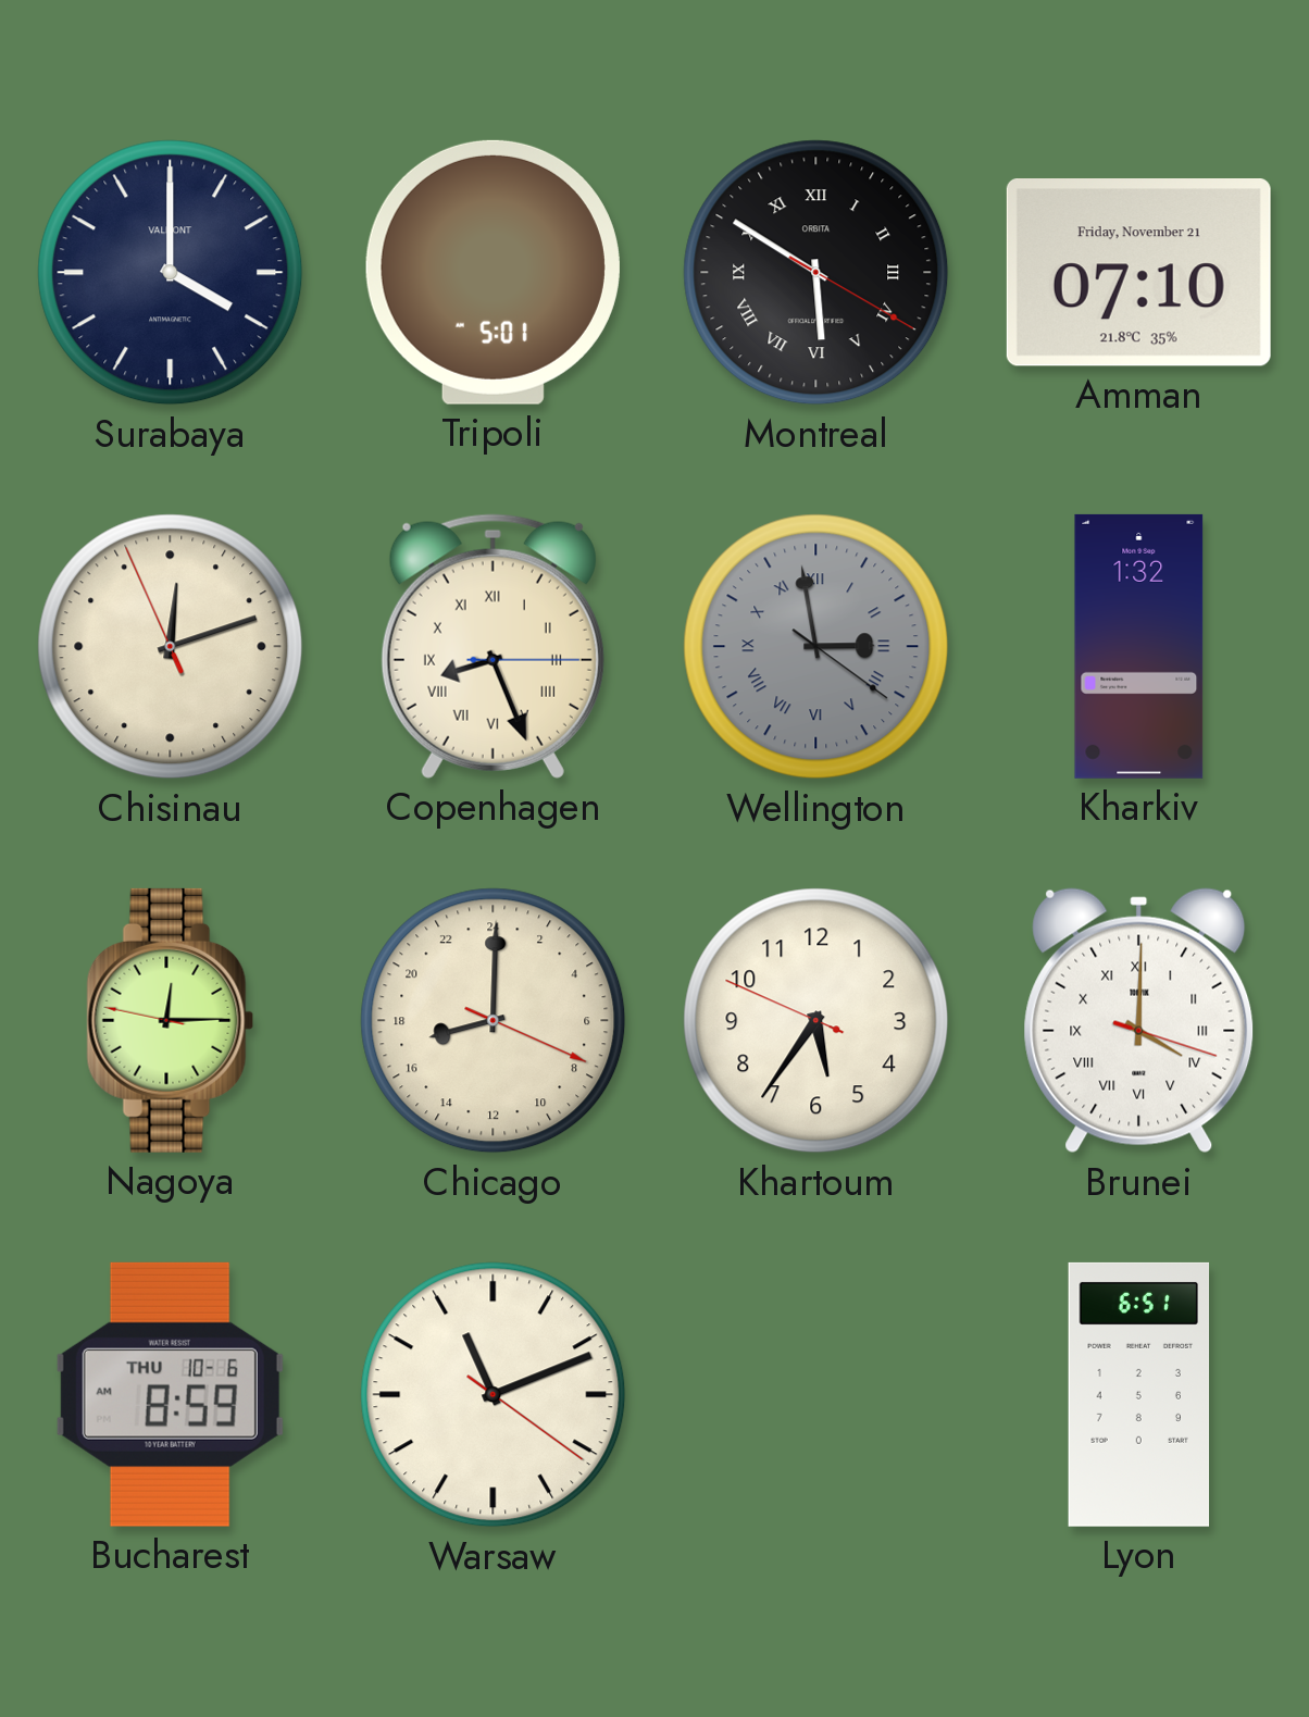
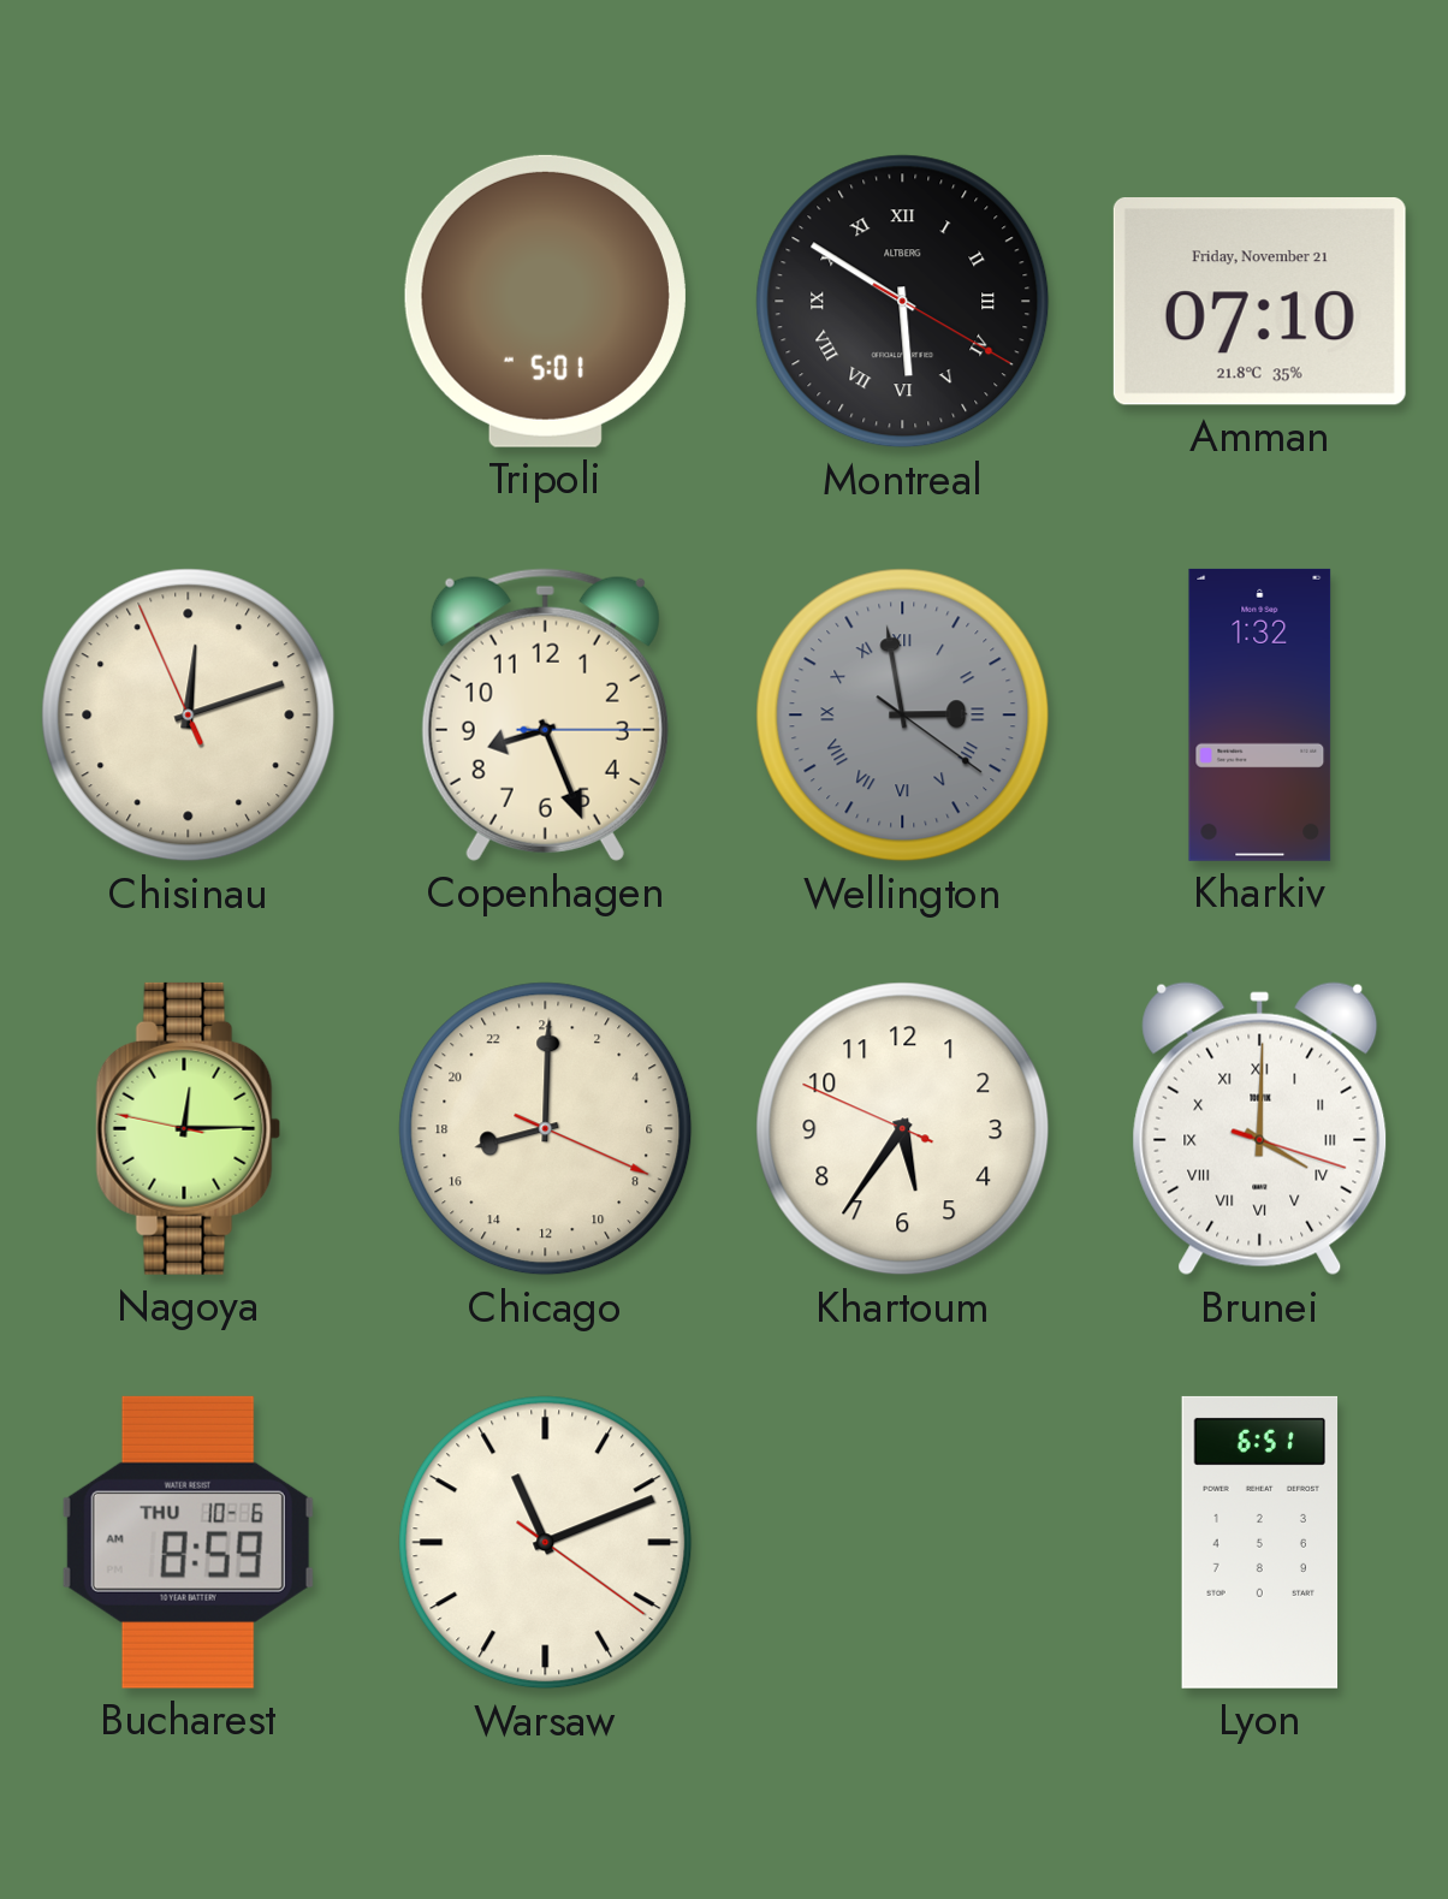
Surabaya: 4:00 -> none (171, 273)
Montreal brand: ORBITA -> ALTBERG (903, 302)
Copenhagen numerals: Roman -> Arabic (545, 714)
